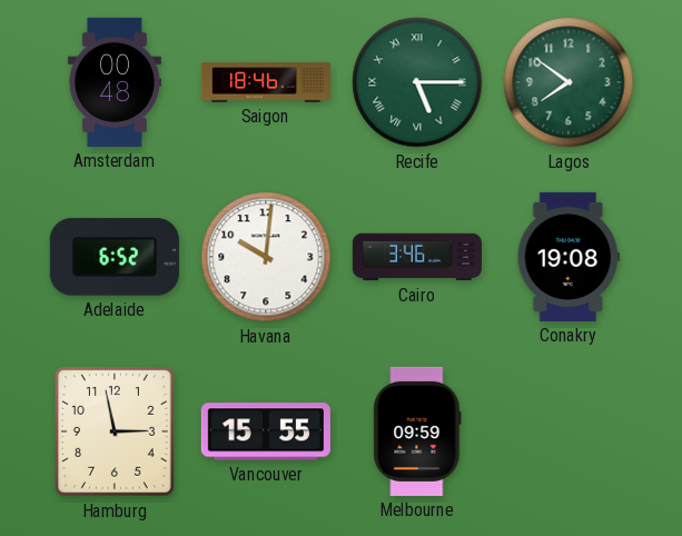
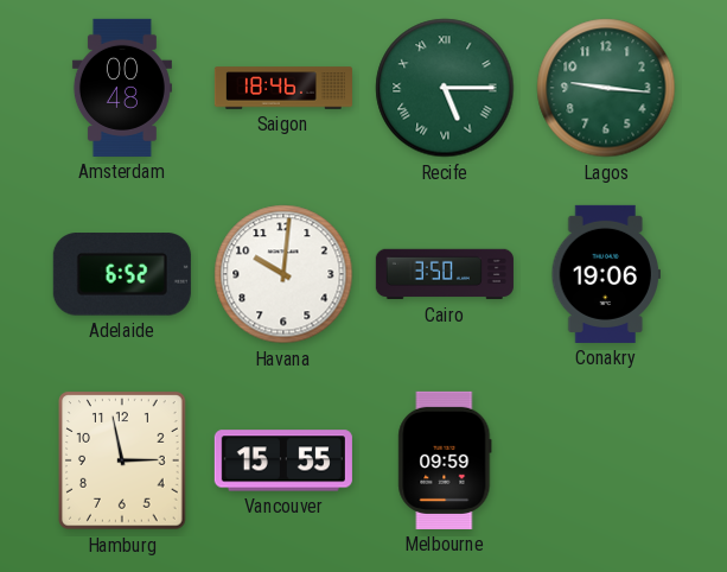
Lagos: 7:51 -> 9:16 (606, 88)
Cairo: 3:46 -> 3:50 (445, 274)
Conakry: 19:08 -> 19:06 (605, 274)
